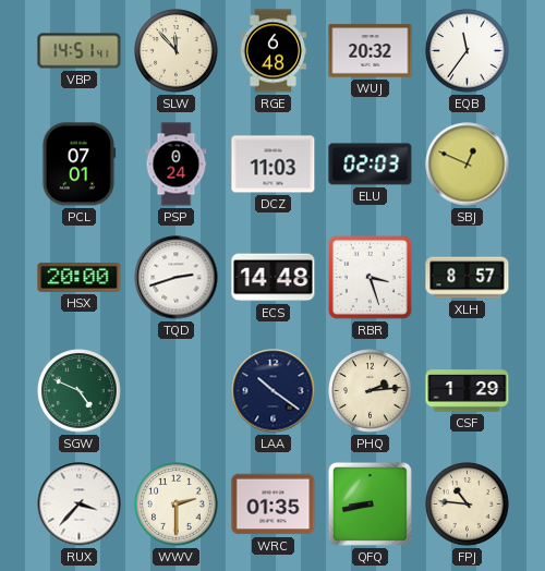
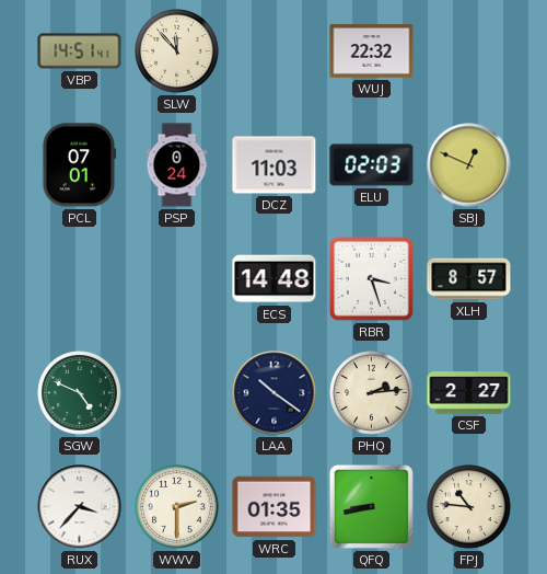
RGE: 6:48 -> none (272, 51)
WUJ: 20:32 -> 22:32 (372, 51)
EQB: 11:36 -> none (468, 51)
HSX: 20:00 -> none (80, 277)
TQD: 2:42 -> none (177, 278)
CSF: 1:29 -> 2:27 (469, 393)
